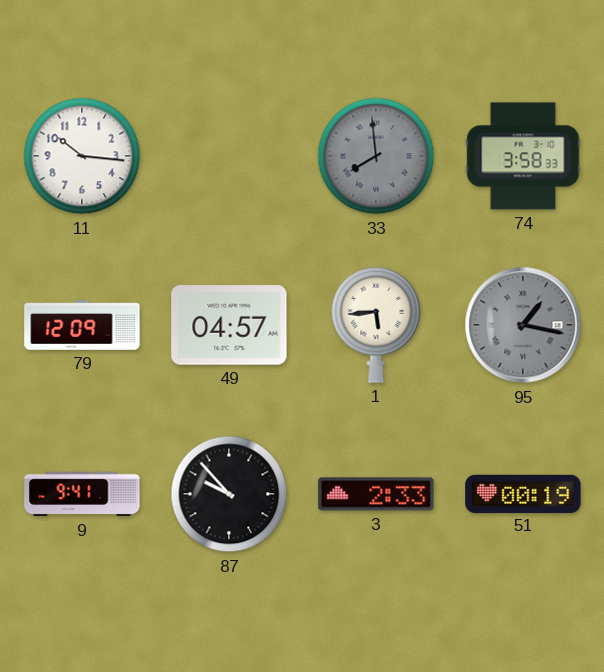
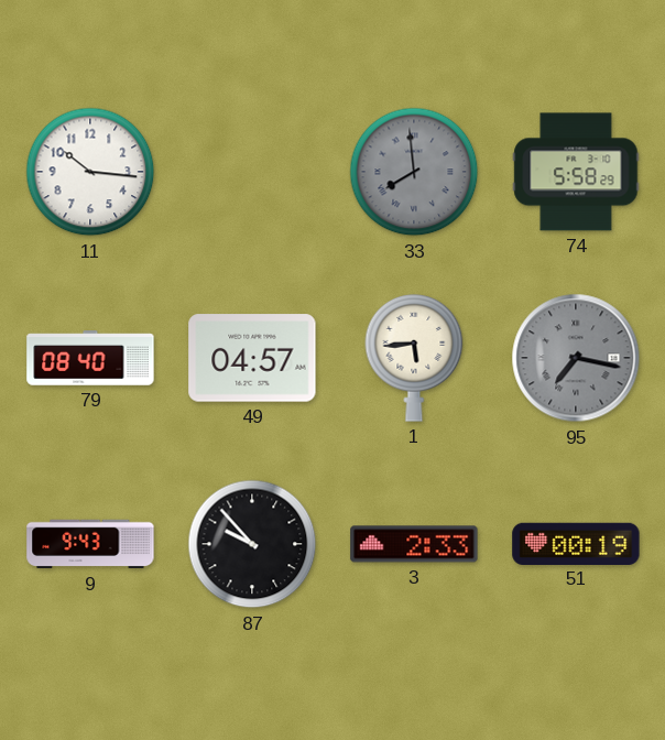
74: 3:58 -> 5:58 (576, 172)
79: 12:09 -> 08:40 (90, 358)
95: 1:17 -> 7:17 (576, 358)
9: 9:41 -> 9:43 (90, 544)
